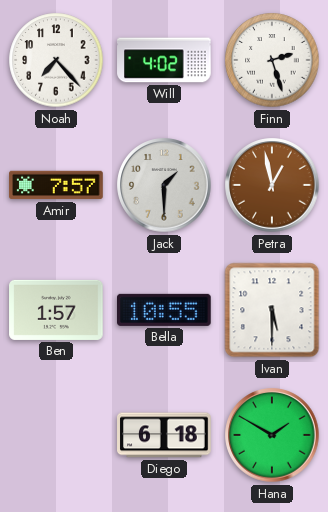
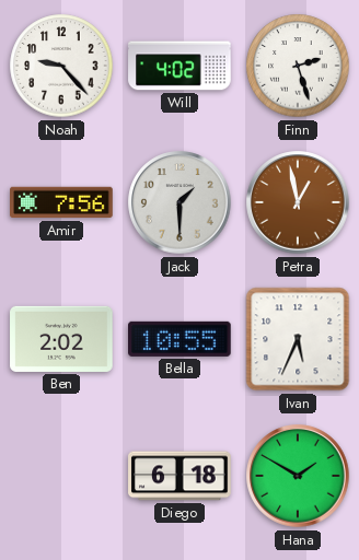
Noah: 7:23 -> 9:23 (61, 66)
Amir: 7:57 -> 7:56 (61, 202)
Ben: 1:57 -> 2:02 (61, 339)
Ivan: 5:30 -> 5:34 (298, 339)
